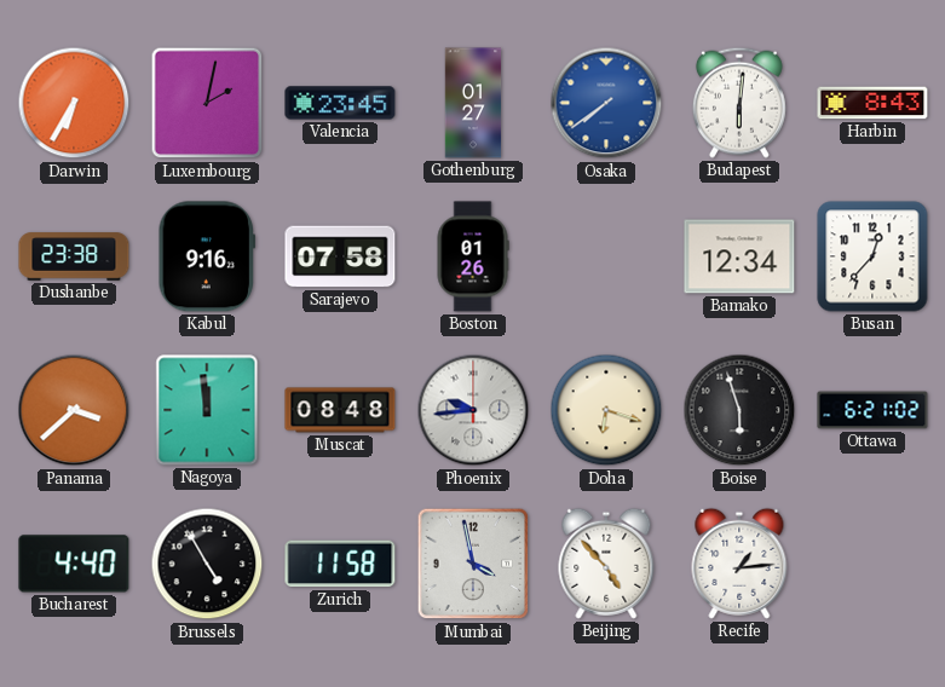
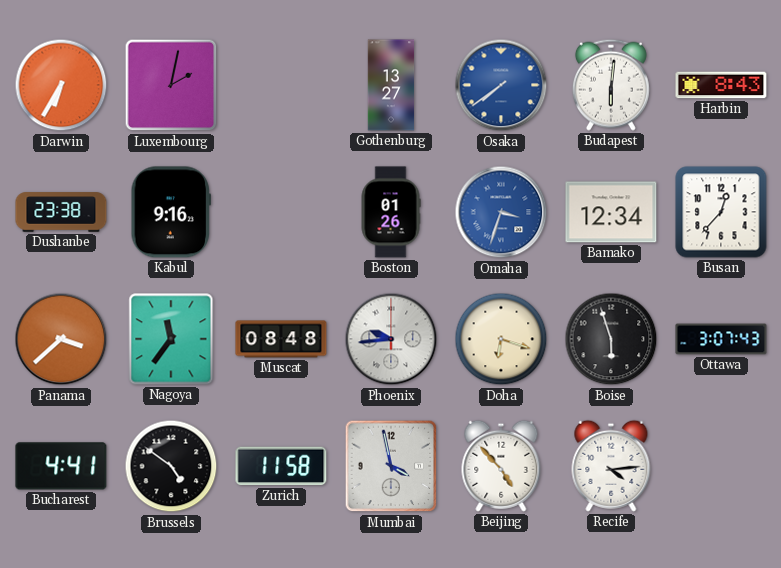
Valencia: 23:45 -> none (340, 103)
Gothenburg: 01:27 -> 13:27 (391, 85)
Sarajevo: 07:58 -> none (340, 256)
Omaha: none -> 3:33 (501, 212)
Nagoya: 11:59 -> 11:36 (171, 339)
Ottawa: 6:21 -> 3:07 (721, 339)
Bucharest: 4:40 -> 4:41 (61, 466)
Brussels: 4:55 -> 4:51 (171, 466)
Recife: 1:14 -> 4:14 (611, 466)
